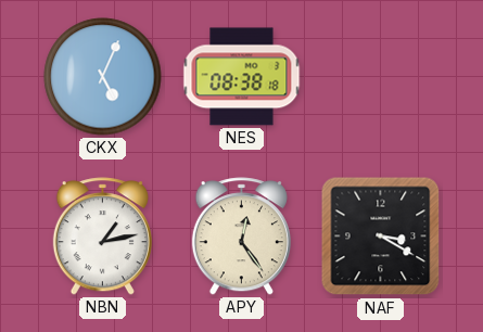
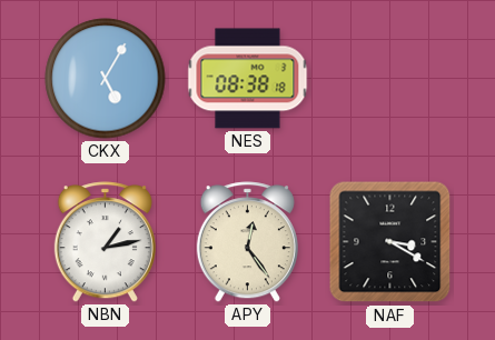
CKX: 5:04 -> 5:05 (106, 79)
